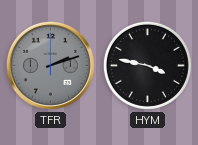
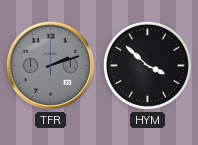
HYM: 3:47 -> 3:52 (147, 65)
